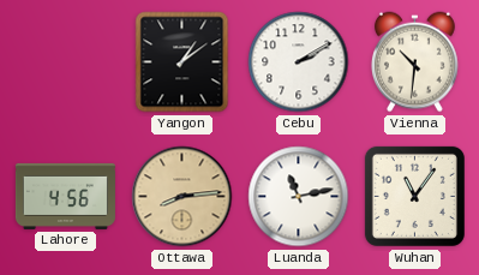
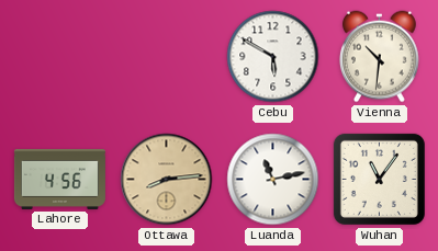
Yangon: 1:09 -> none (182, 62)
Cebu: 2:10 -> 5:50 (273, 57)
